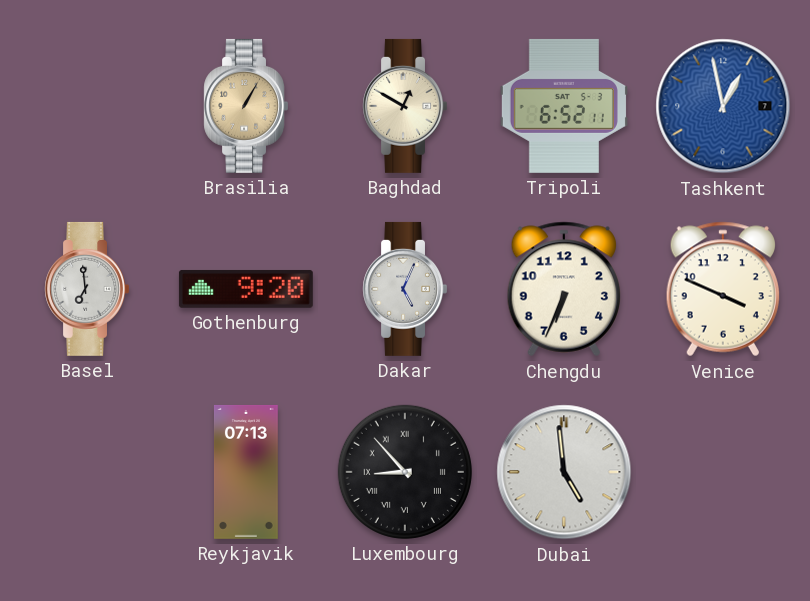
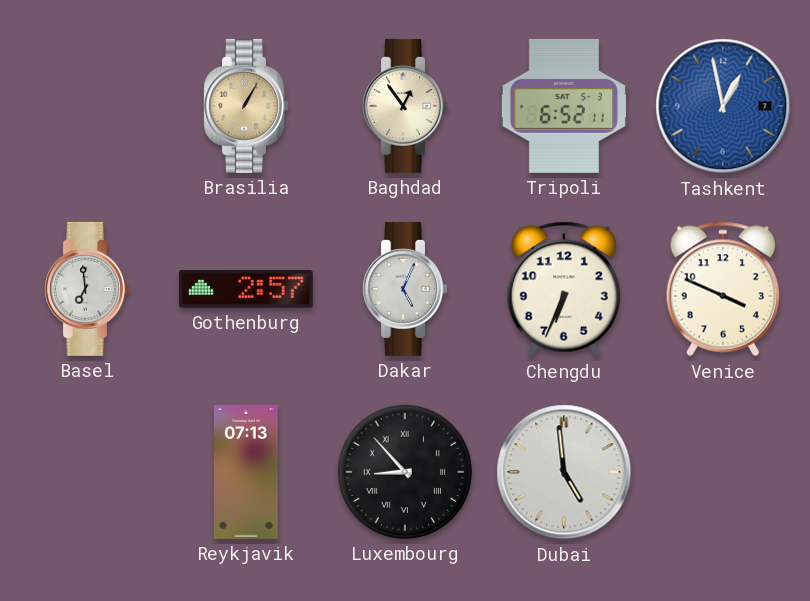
Baghdad: 12:50 -> 12:54 (404, 106)
Gothenburg: 9:20 -> 2:57 (246, 289)
